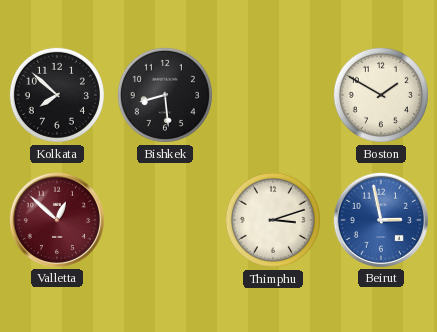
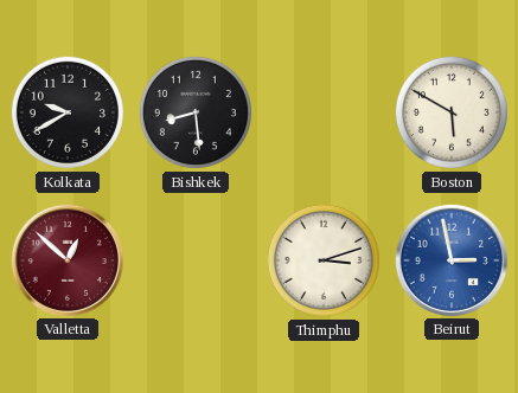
Kolkata: 7:52 -> 9:40 (68, 112)
Boston: 1:50 -> 5:50 (452, 112)
